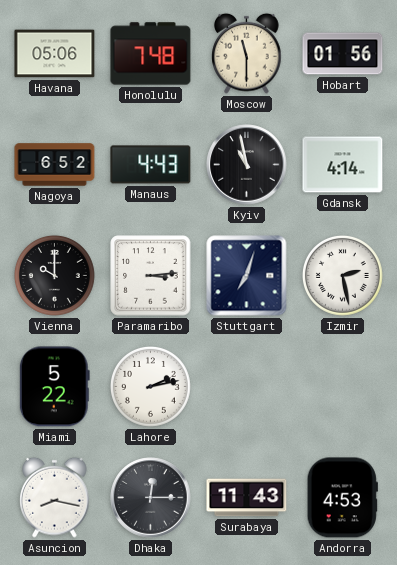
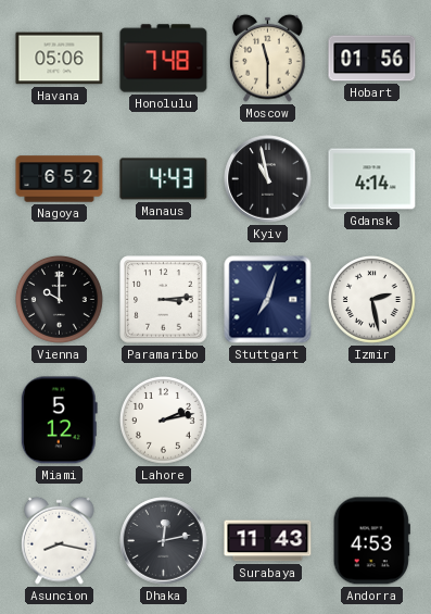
Miami: 5:22 -> 5:12 (59, 421)
Dhaka: 12:15 -> 12:13 (164, 541)
